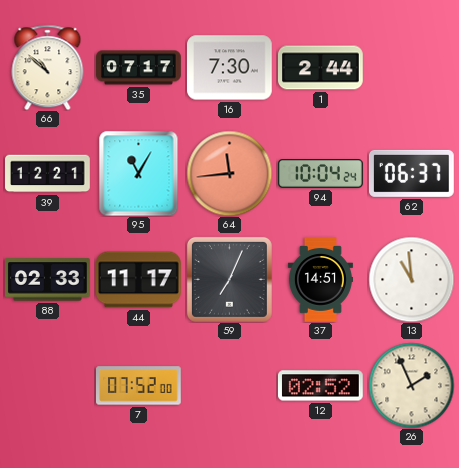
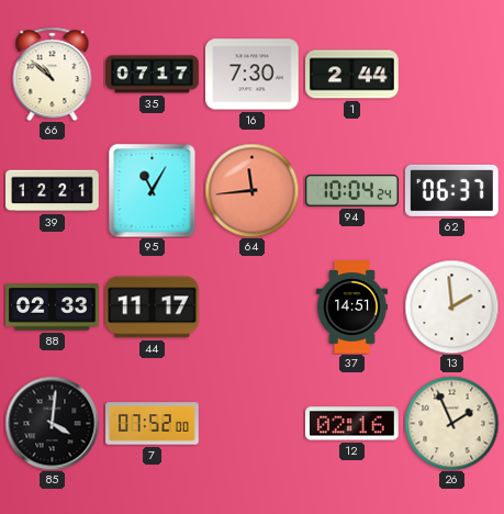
59: 7:04 -> none (229, 279)
13: 10:59 -> 1:59 (451, 306)
85: none -> 4:01 (52, 423)
12: 02:52 -> 02:16 (352, 424)
